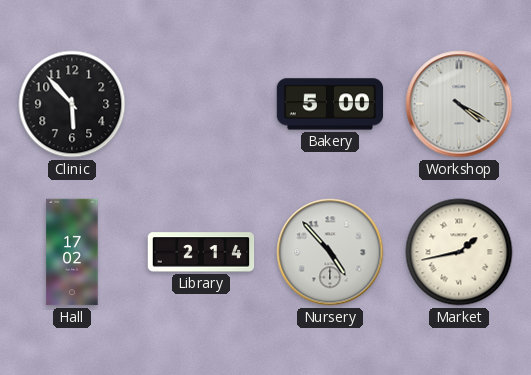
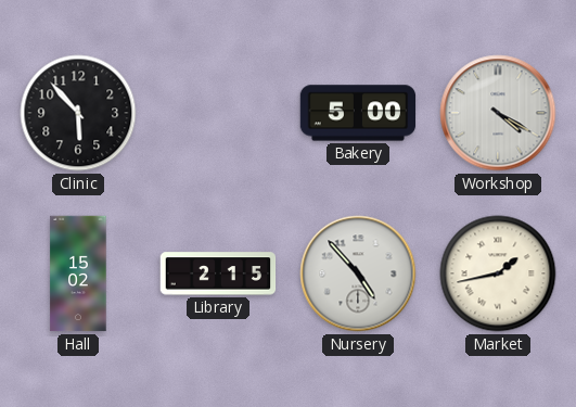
Hall: 17:02 -> 15:02 (78, 274)
Library: 2:14 -> 2:15 (218, 274)
